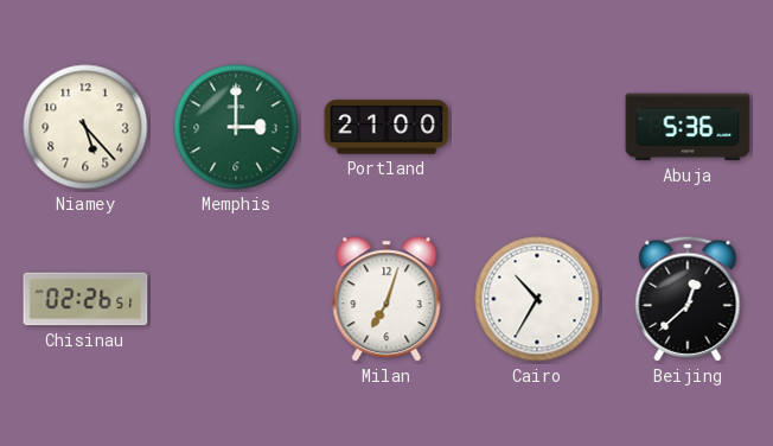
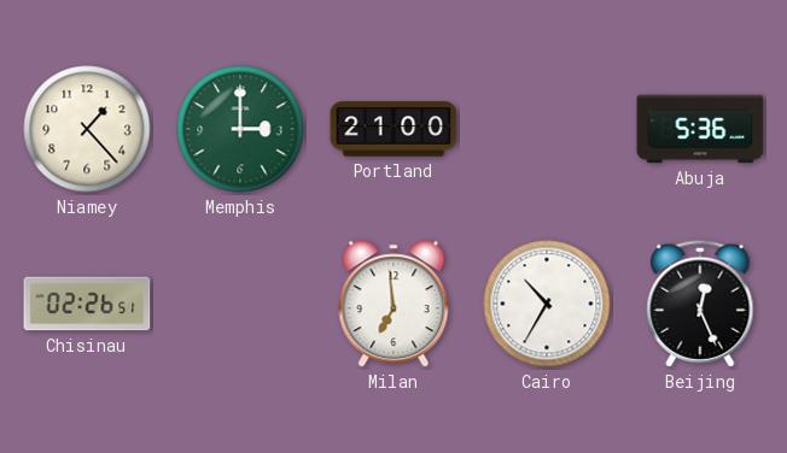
Niamey: 5:23 -> 1:23 (87, 129)
Milan: 7:03 -> 6:59 (393, 304)
Beijing: 12:38 -> 12:26 (700, 304)
